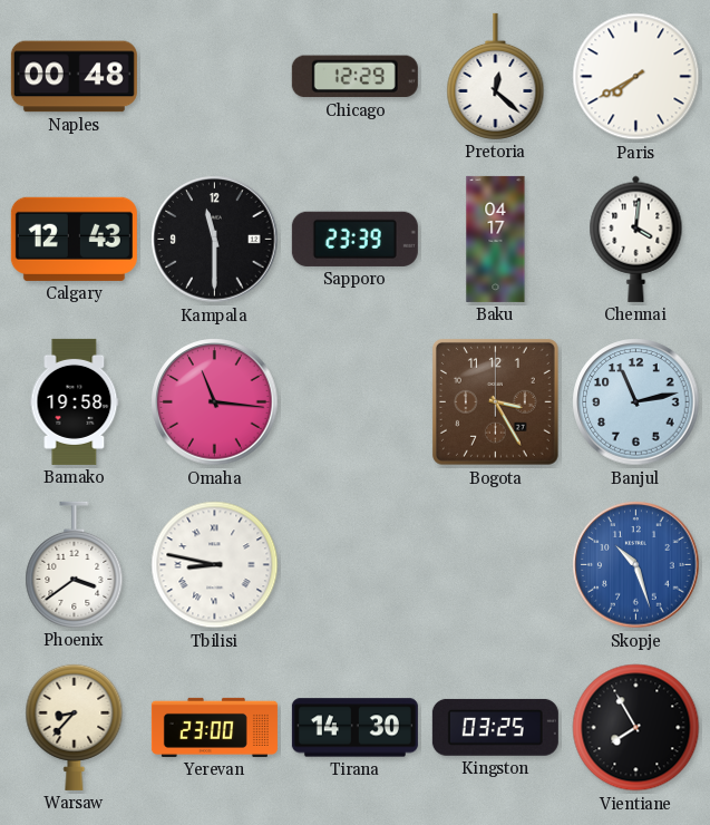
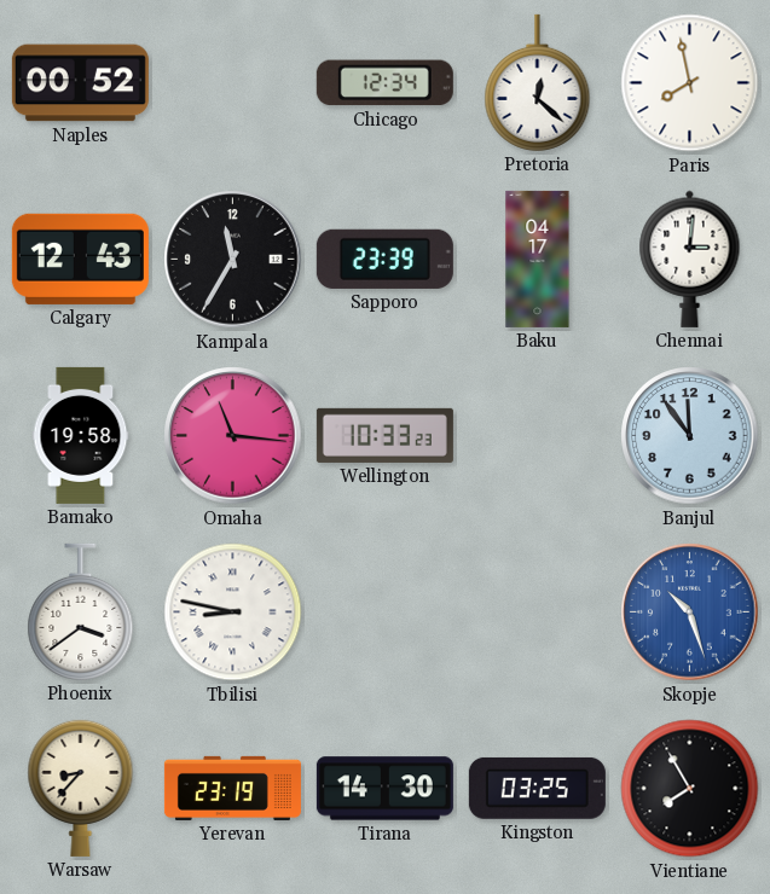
Naples: 00:48 -> 00:52 (80, 83)
Chicago: 12:29 -> 12:34 (384, 83)
Paris: 7:40 -> 7:58 (690, 83)
Kampala: 11:30 -> 11:35 (233, 260)
Chennai: 4:01 -> 3:01 (690, 259)
Wellington: none -> 10:33 (384, 435)
Bogota: 3:25 -> none (495, 401)
Banjul: 11:13 -> 11:54 (690, 436)
Yerevan: 23:00 -> 23:19 (232, 788)
